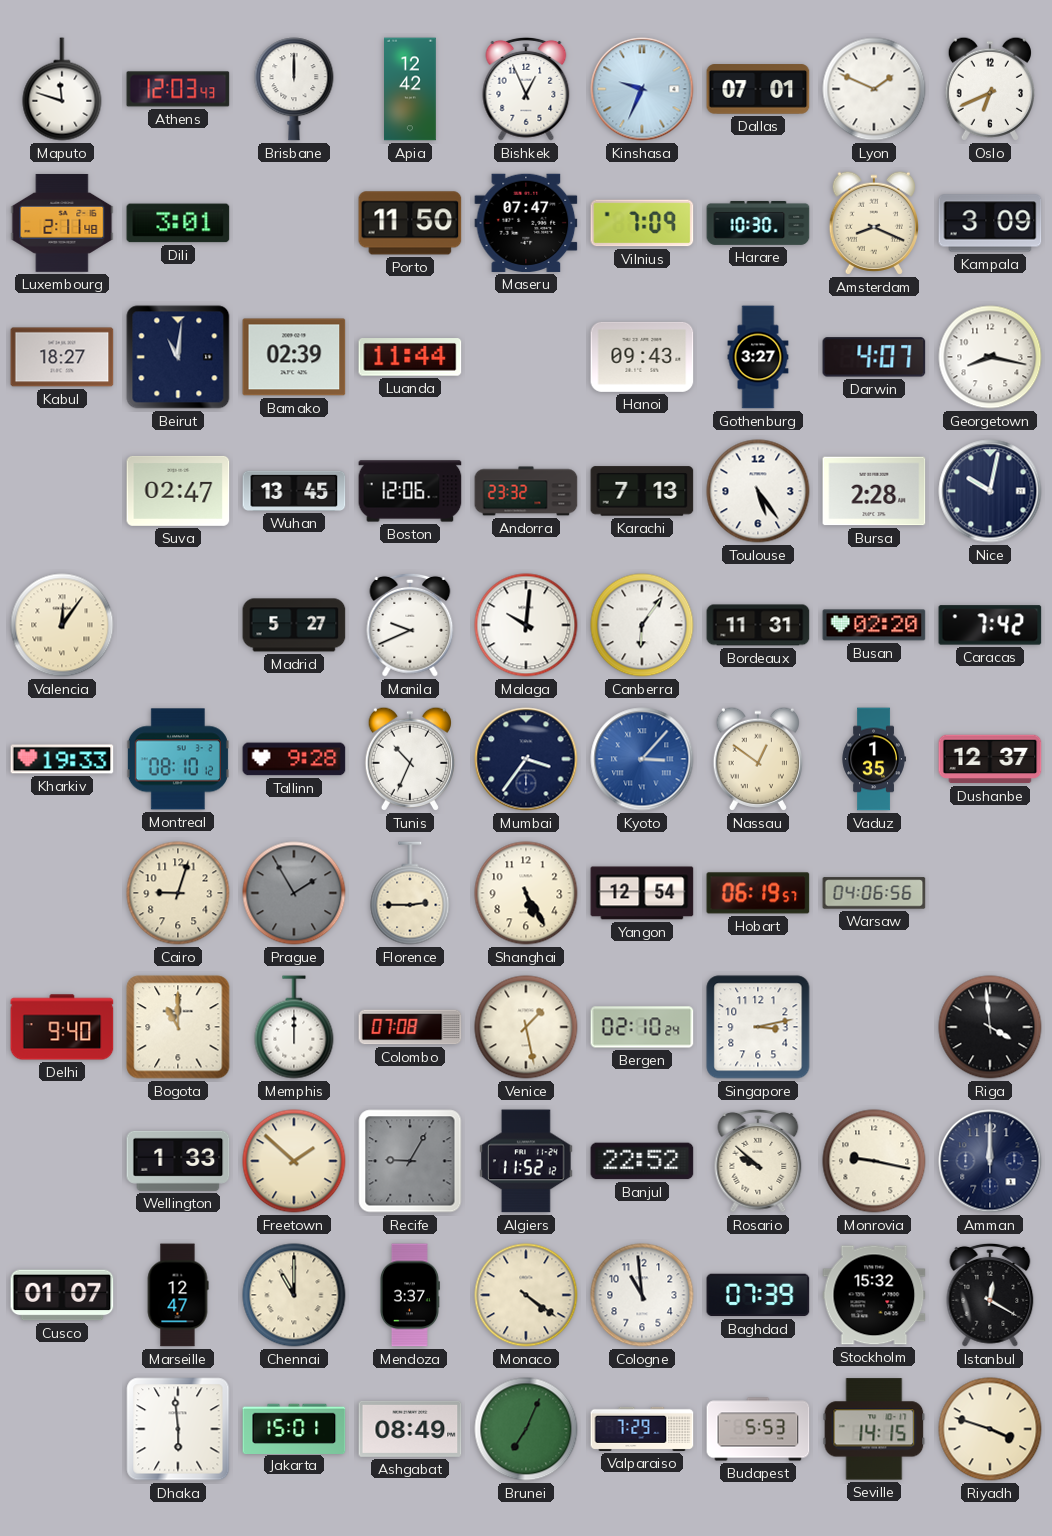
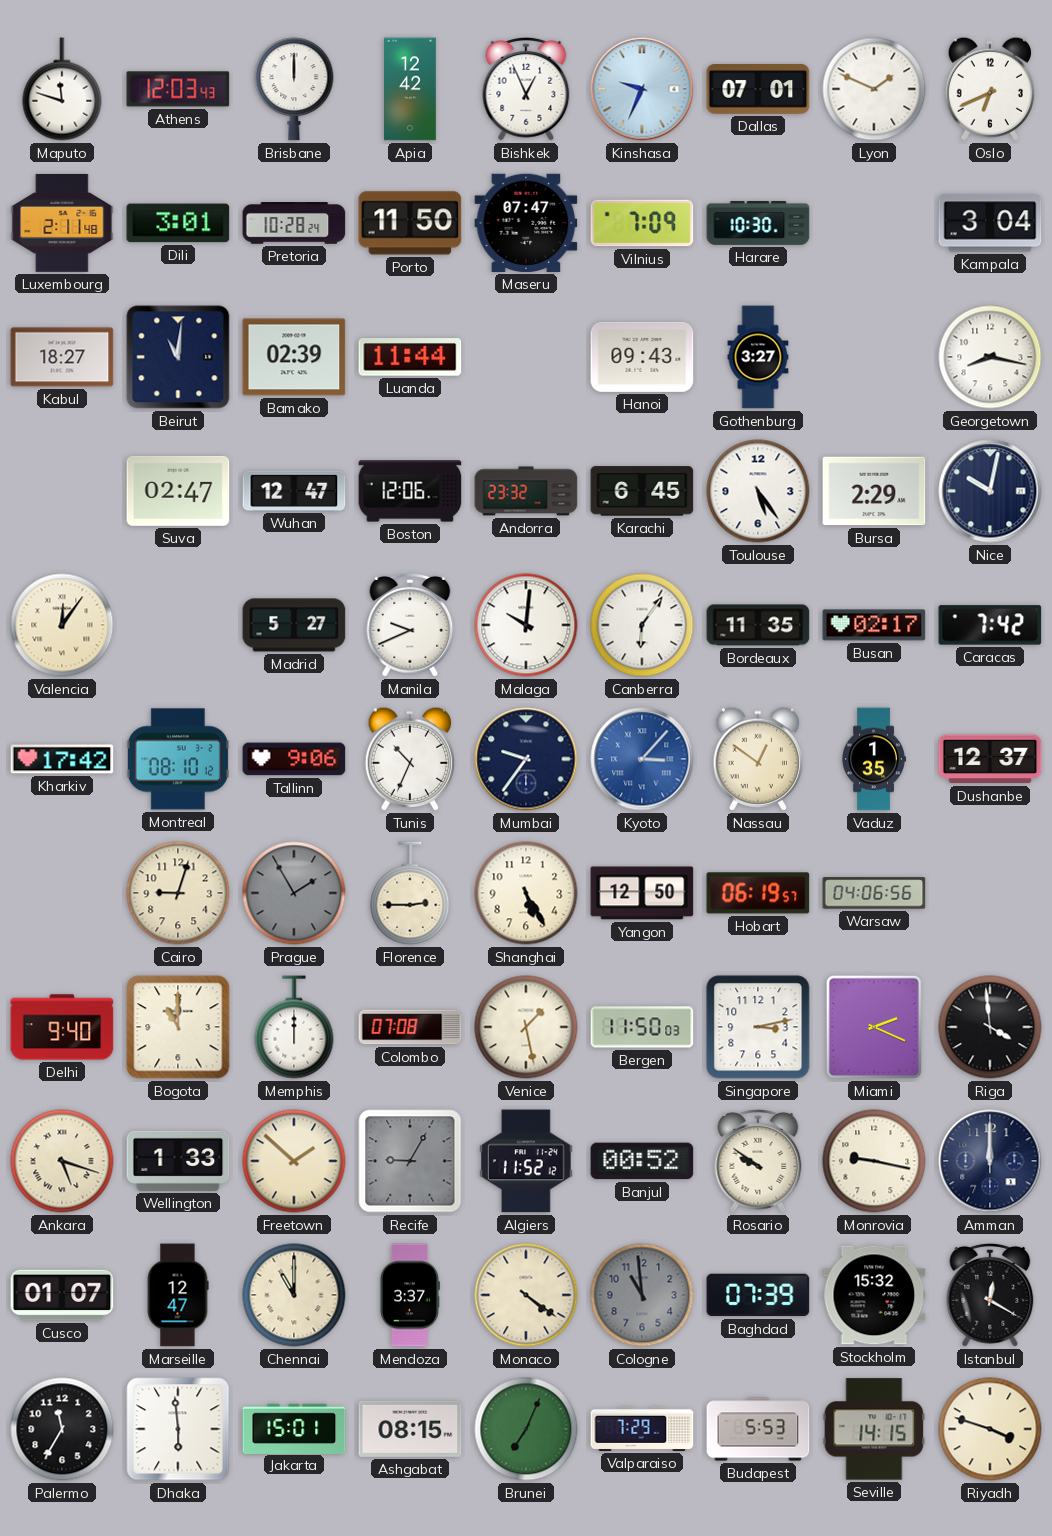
Pretoria: none -> 10:28 (294, 223)
Amsterdam: 8:19 -> none (873, 223)
Kampala: 3:09 -> 3:04 (990, 223)
Darwin: 4:07 -> none (874, 357)
Wuhan: 13:45 -> 12:47 (294, 491)
Karachi: 7:13 -> 6:45 (642, 491)
Bursa: 2:28 -> 2:29 (874, 491)
Bordeaux: 11:31 -> 11:35 (758, 625)
Busan: 02:20 -> 02:17 (874, 625)
Kharkiv: 19:33 -> 17:42 (62, 759)
Tallinn: 9:28 -> 9:06 (294, 759)
Mumbai: 3:36 -> 9:36 (526, 759)
Yangon: 12:54 -> 12:50 (642, 893)
Bergen: 02:10 -> 11:50 (642, 1027)
Miami: none -> 2:19 (874, 1027)
Ankara: none -> 5:18 (62, 1161)
Banjul: 22:52 -> 00:52 (642, 1161)
Rosario: 9:52 -> 9:51 (758, 1161)
Cologne dial: white -> grey (642, 1295)
Palermo: none -> 11:35 (62, 1429)
Ashgabat: 08:49 -> 08:15 (410, 1429)
